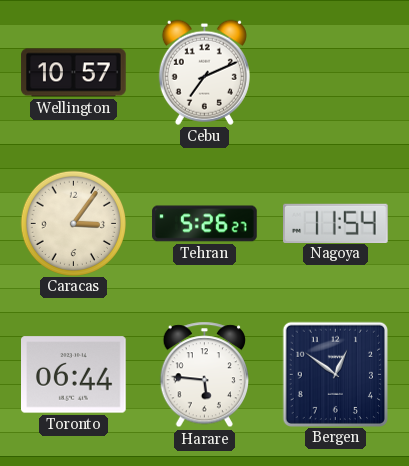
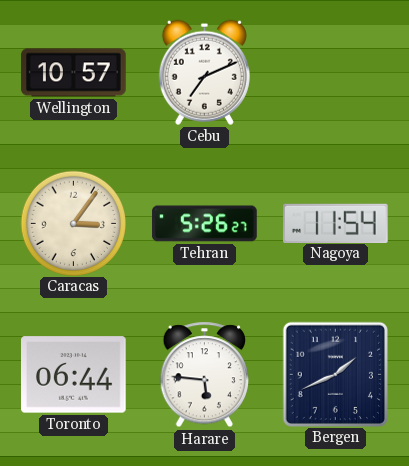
Bergen: 12:51 -> 1:41 (335, 374)
